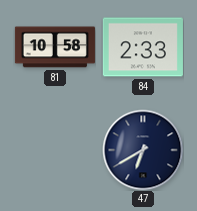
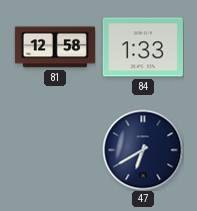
81: 10:58 -> 12:58 (55, 47)
84: 2:33 -> 1:33 (143, 47)
